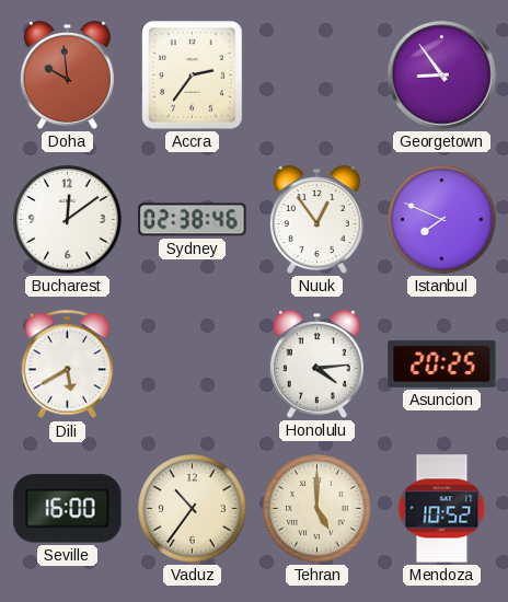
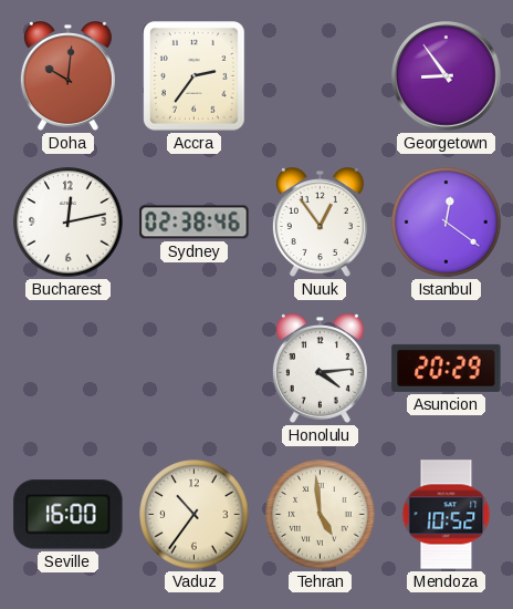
Doha: 9:59 -> 10:01 (67, 76)
Bucharest: 12:09 -> 12:13 (69, 223)
Istanbul: 7:49 -> 12:21 (447, 223)
Dili: 5:40 -> none (67, 364)
Asuncion: 20:25 -> 20:29 (447, 368)
Tehran: 5:00 -> 4:59 (321, 515)
